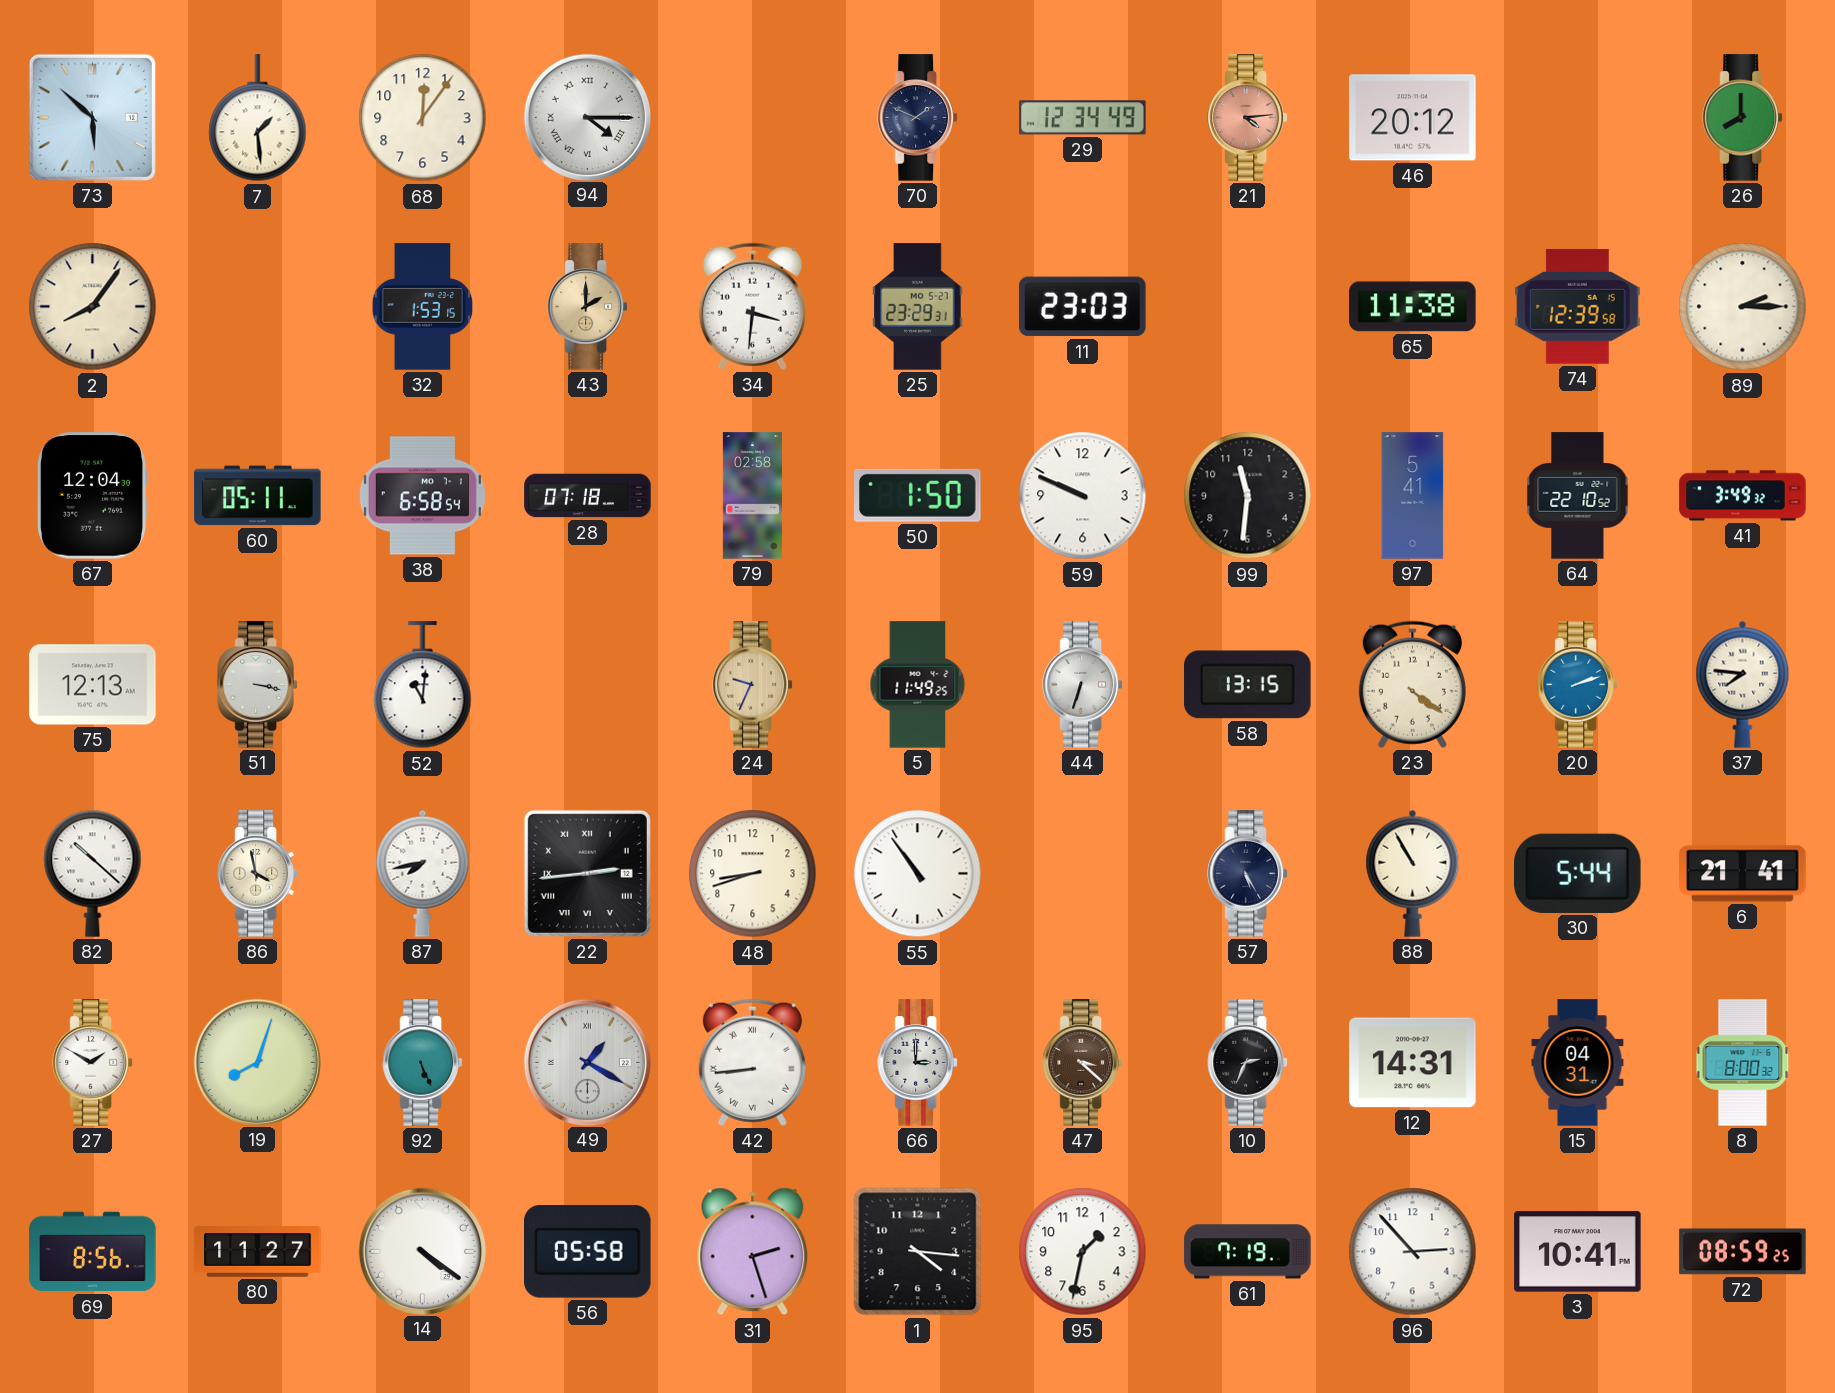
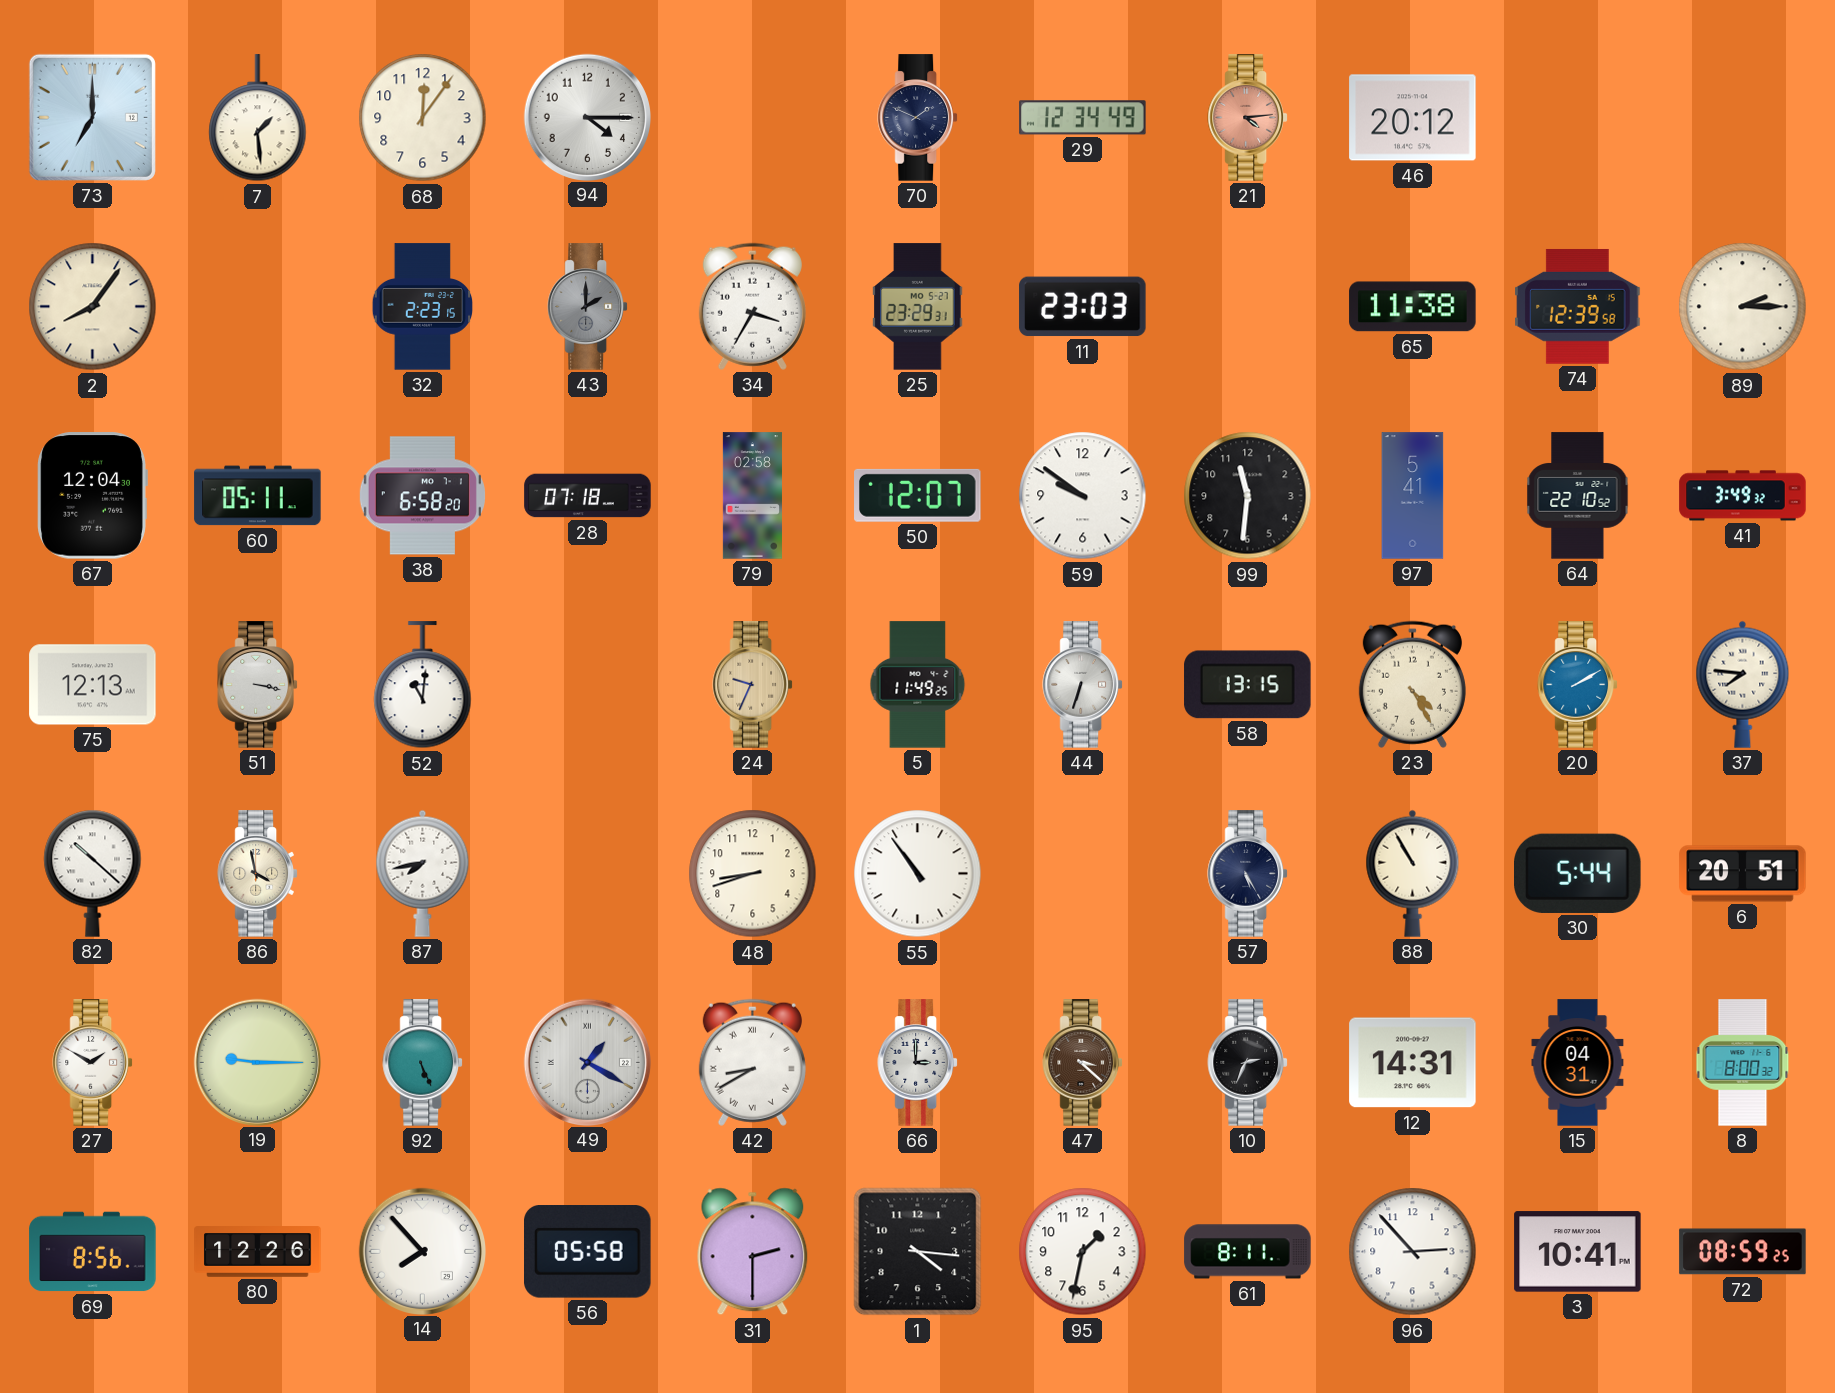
73: 5:52 -> 7:00 (92, 117)
94 numerals: Roman -> Arabic (587, 117)
26: 8:00 -> none (1742, 118)
32: 1:53 -> 2:23 (423, 307)
43 dial: champagne -> grey (587, 307)
34: 3:31 -> 3:35 (752, 306)
38: 6:58:54 -> 6:58:20 (422, 496)
50: 1:50 -> 12:07 (918, 495)
59: 9:49 -> 9:51 (1083, 496)
23: 4:21 -> 4:25 (1412, 684)
20: 2:12 -> 2:10 (1577, 685)
22: 2:44 -> none (587, 873)
6: 21:41 -> 20:51 (1743, 874)
19: 8:03 -> 9:15 (257, 1062)
42: 8:44 -> 8:40 (752, 1062)
80: 11:27 -> 12:26 (258, 1252)
14: 4:21 -> 7:53 (422, 1251)
31: 2:27 -> 2:30 (753, 1252)
61: 7:19 -> 8:11 (1248, 1252)
